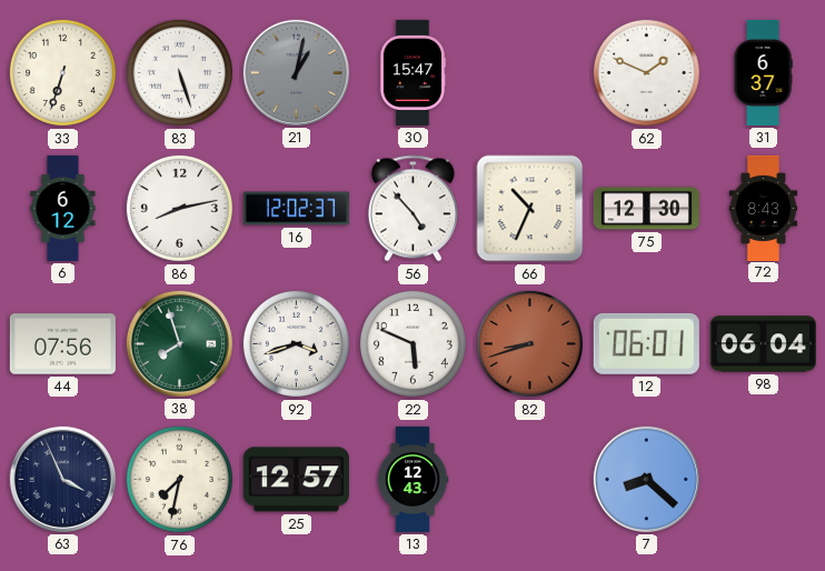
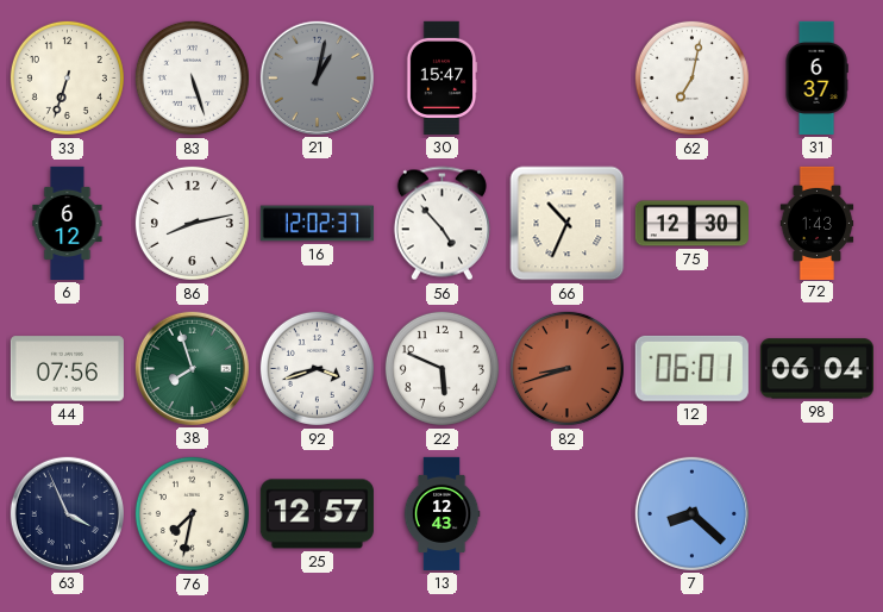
62: 1:49 -> 7:02 (691, 77)
72: 8:43 -> 1:43 (818, 223)
